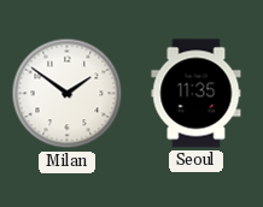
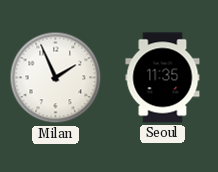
Milan: 1:51 -> 1:56 (56, 78)
